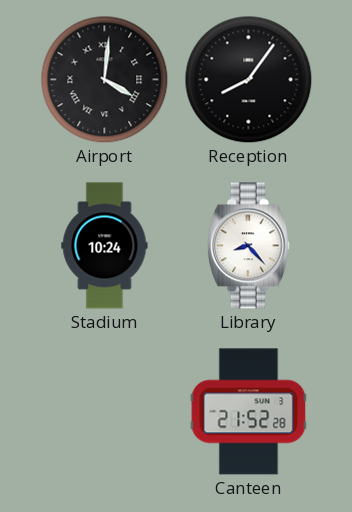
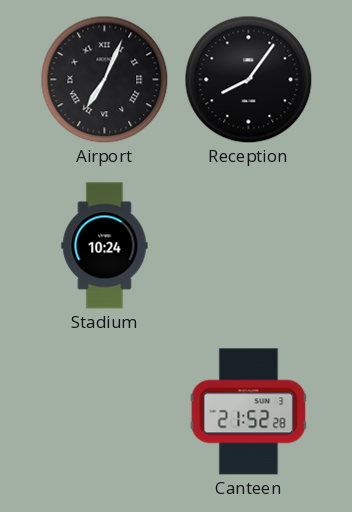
Airport: 4:01 -> 7:04 (104, 79)
Library: 8:23 -> none (248, 246)
